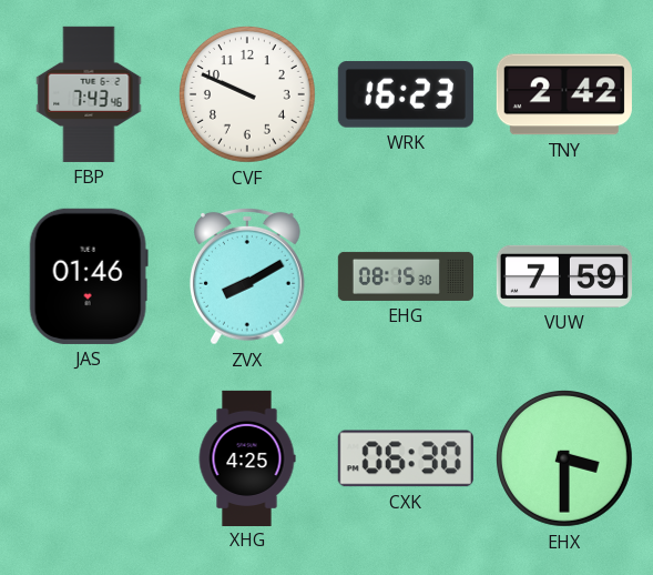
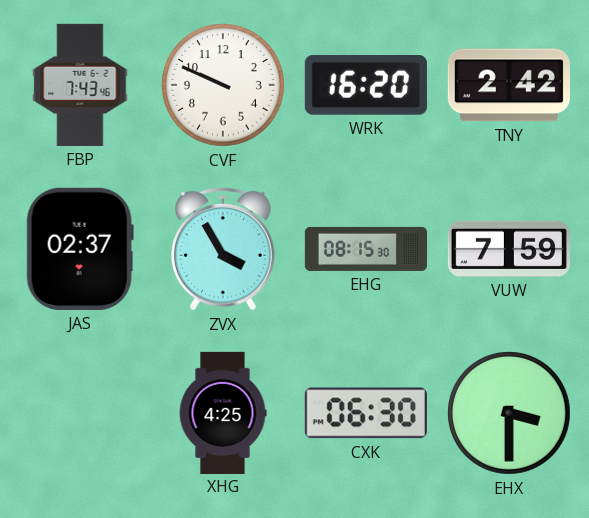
WRK: 16:23 -> 16:20 (366, 85)
JAS: 01:46 -> 02:37 (80, 249)
ZVX: 8:10 -> 3:55 (223, 249)
